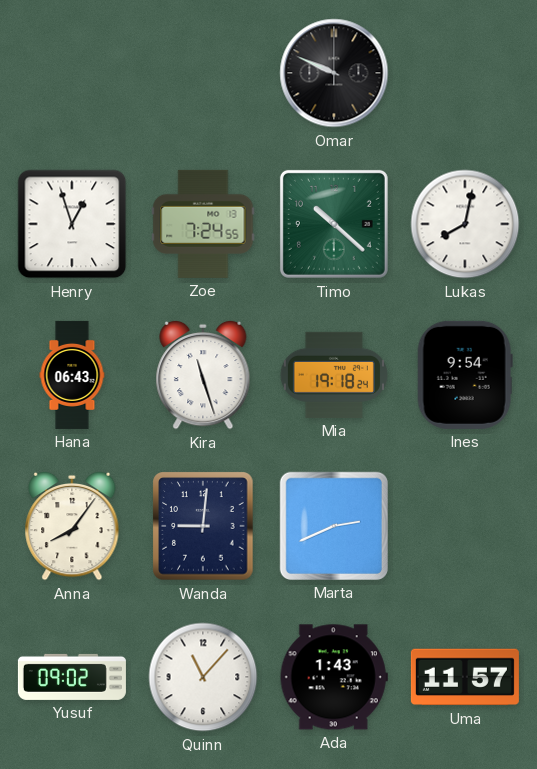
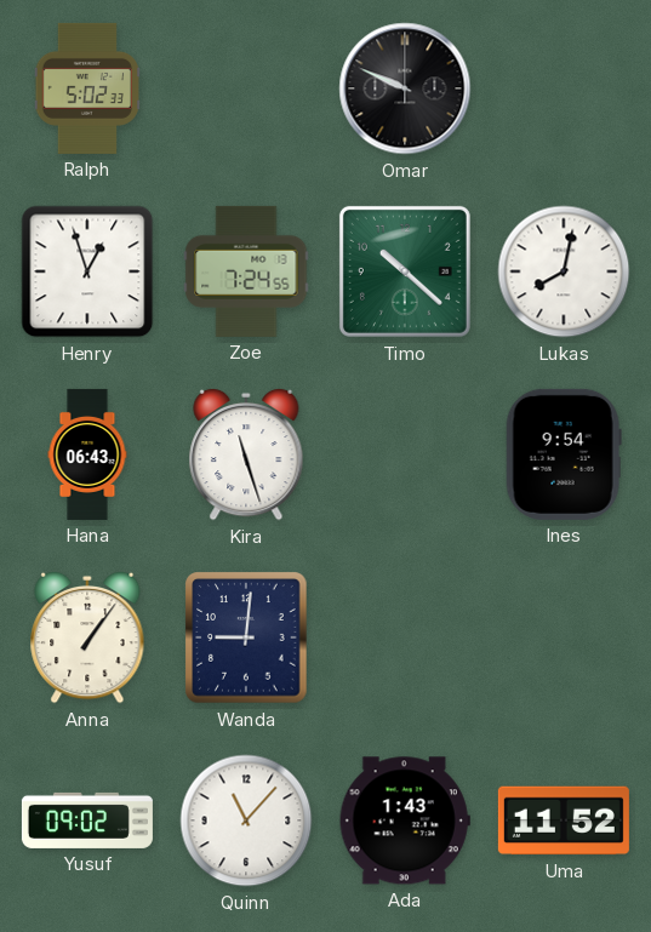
Ralph: none -> 5:02 (86, 88)
Mia: 19:18 -> none (334, 375)
Anna: 8:06 -> 1:06 (87, 637)
Marta: 2:41 -> none (334, 526)
Uma: 11:57 -> 11:52 (564, 820)
